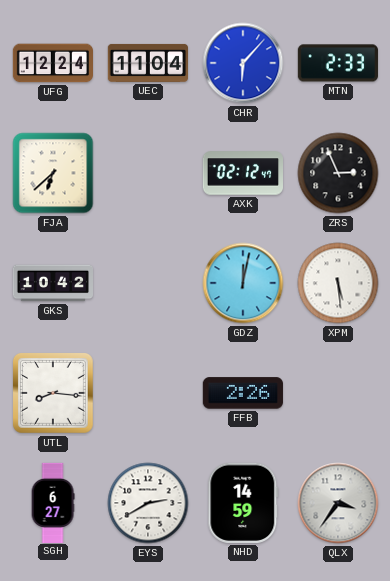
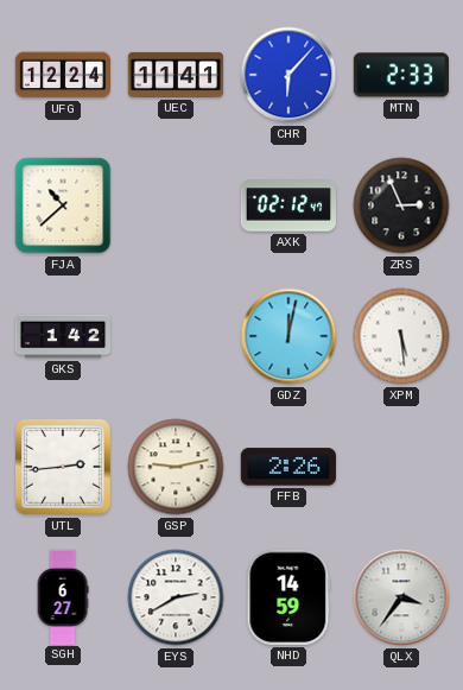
UEC: 11:04 -> 11:41 (175, 75)
FJA: 6:38 -> 10:38 (63, 205)
GKS: 10:42 -> 1:42 (62, 336)
UTL: 8:16 -> 2:44 (64, 468)
GSP: none -> 9:13 (176, 467)
